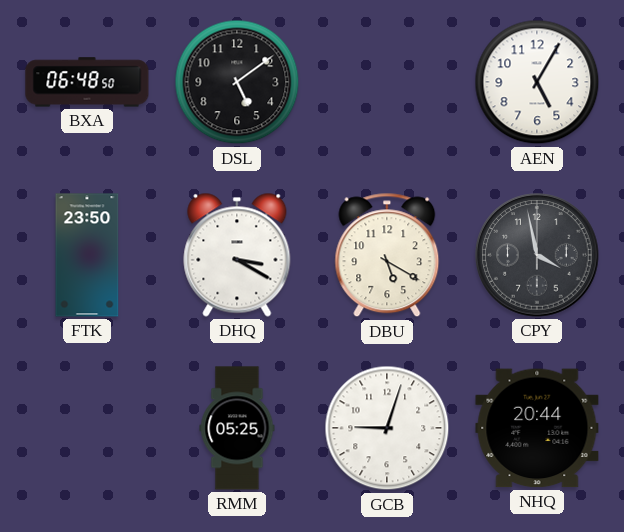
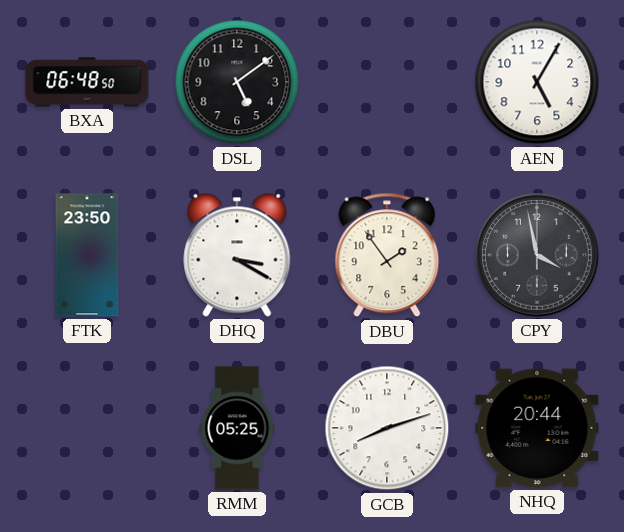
DBU: 5:20 -> 1:54 (387, 255)
GCB: 9:03 -> 8:12 (387, 428)
